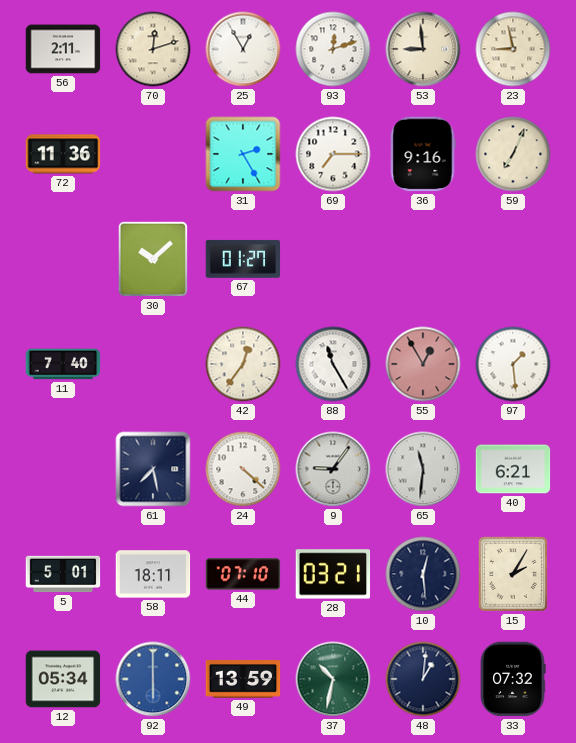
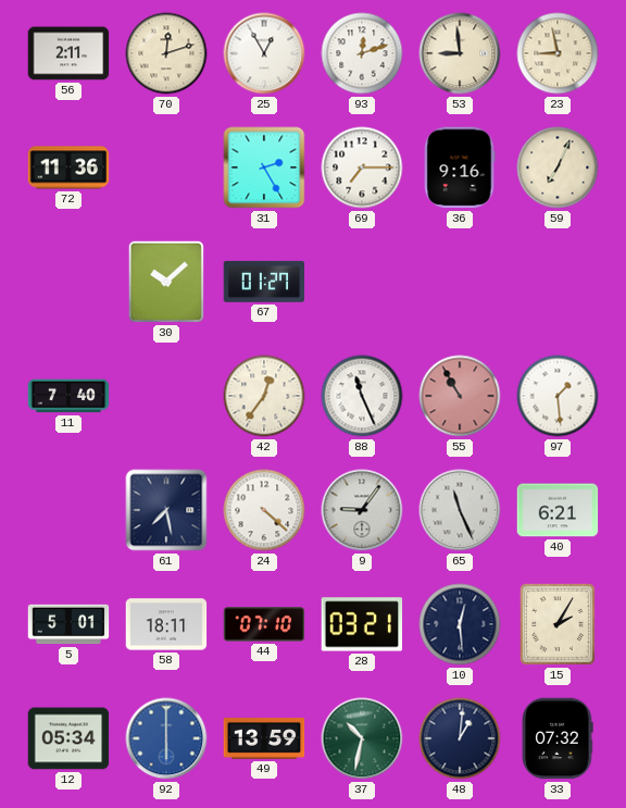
88: 11:25 -> 11:26 (362, 396)
55: 12:55 -> 10:55 (460, 396)
65: 11:31 -> 11:26 (460, 510)
